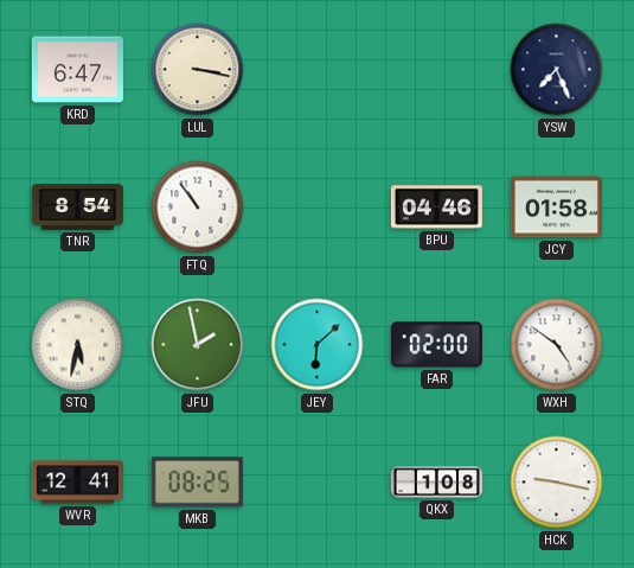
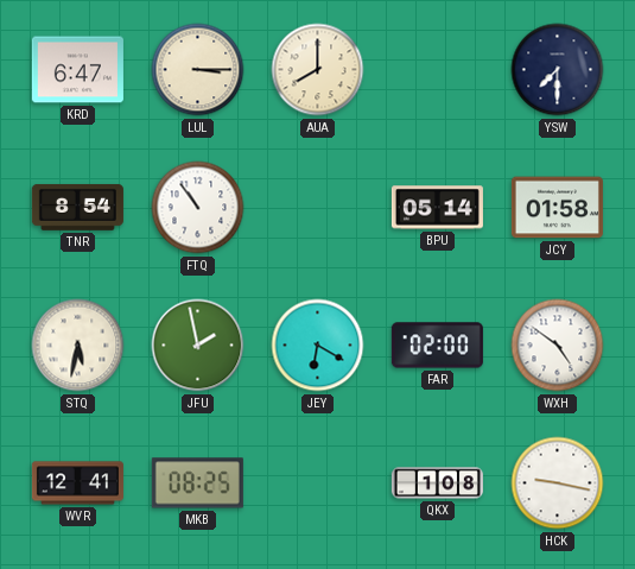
LUL: 3:17 -> 3:15 (198, 70)
AUA: none -> 8:00 (318, 70)
YSW: 7:26 -> 7:30 (558, 70)
BPU: 04:46 -> 05:14 (437, 208)
JEY: 6:08 -> 6:20 (318, 346)
